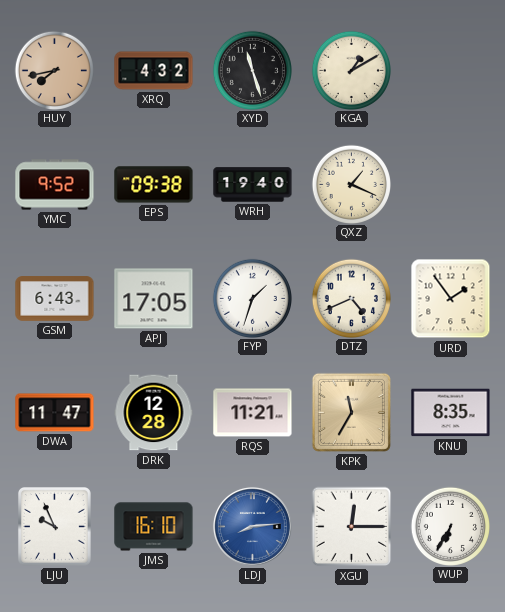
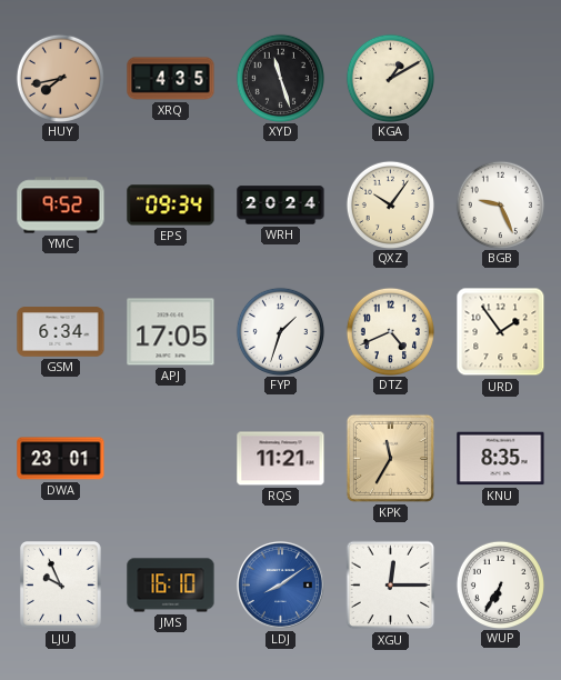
XRQ: 4:32 -> 4:35 (171, 79)
EPS: 09:38 -> 09:34 (171, 206)
WRH: 19:40 -> 20:24 (281, 206)
QXZ: 1:19 -> 10:06 (390, 204)
BGB: none -> 9:26 (500, 204)
GSM: 6:43 -> 6:34 (61, 332)
DWA: 11:47 -> 23:01 (61, 459)
DRK: 12:28 -> none (154, 413)
LDJ: 8:14 -> 8:09 (280, 584)
